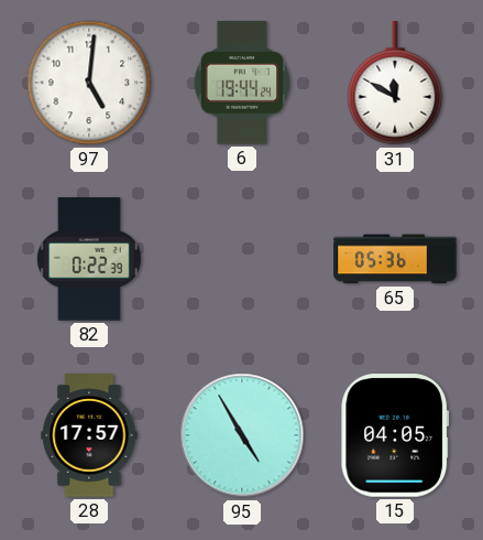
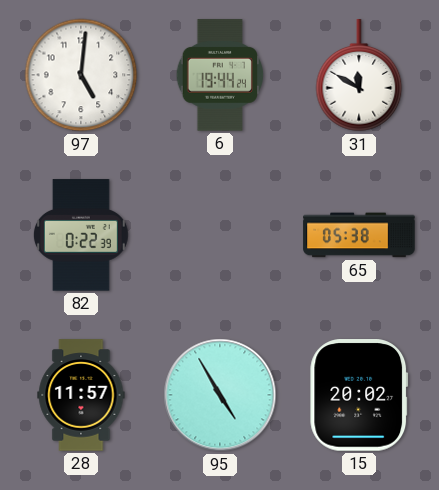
65: 05:36 -> 05:38 (359, 235)
28: 17:57 -> 11:57 (81, 395)
15: 04:05 -> 20:02 (359, 395)
